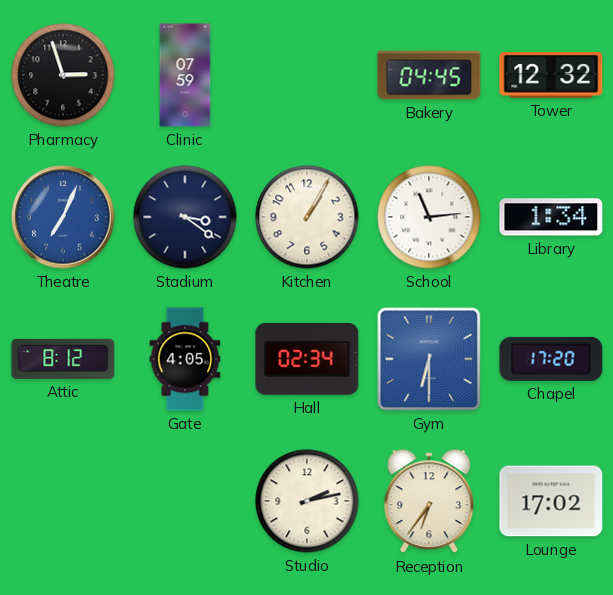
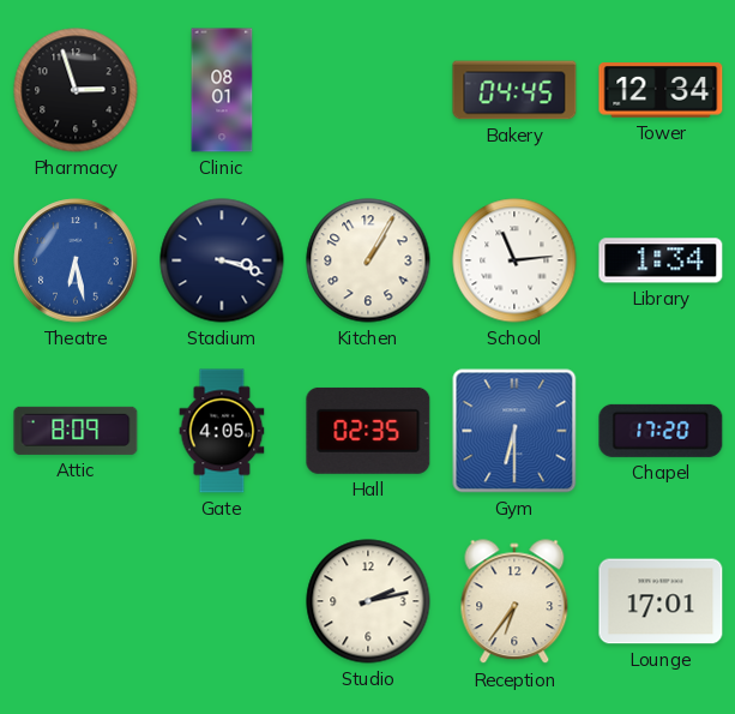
Clinic: 07:59 -> 08:01 (222, 90)
Tower: 12:32 -> 12:34 (661, 90)
Theatre: 7:04 -> 6:28 (76, 260)
Stadium: 3:21 -> 3:18 (222, 260)
Attic: 8:12 -> 8:09 (76, 431)
Hall: 02:34 -> 02:35 (368, 431)
Lounge: 17:02 -> 17:01 (661, 601)
